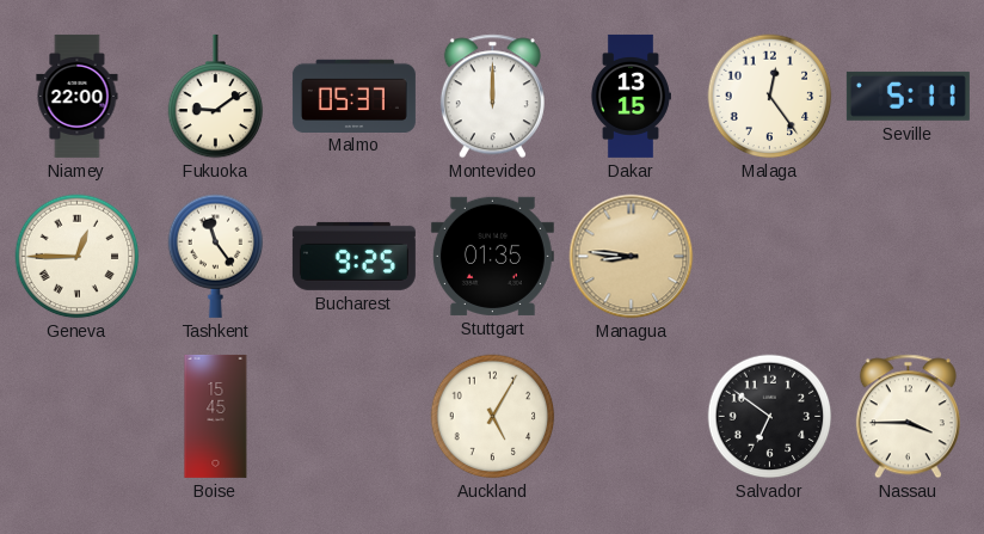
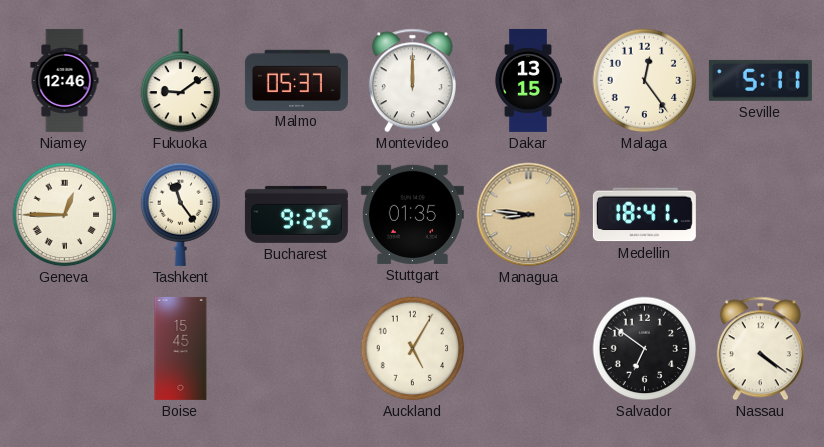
Niamey: 22:00 -> 12:46 (65, 80)
Medellin: none -> 18:41 (644, 215)
Nassau: 3:45 -> 4:21 (760, 349)
